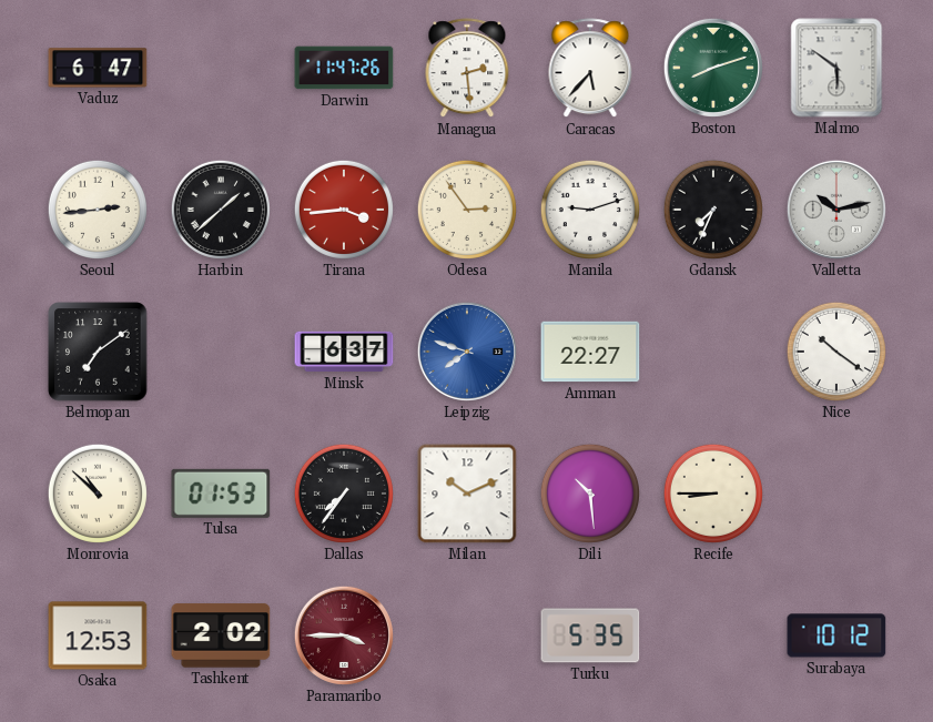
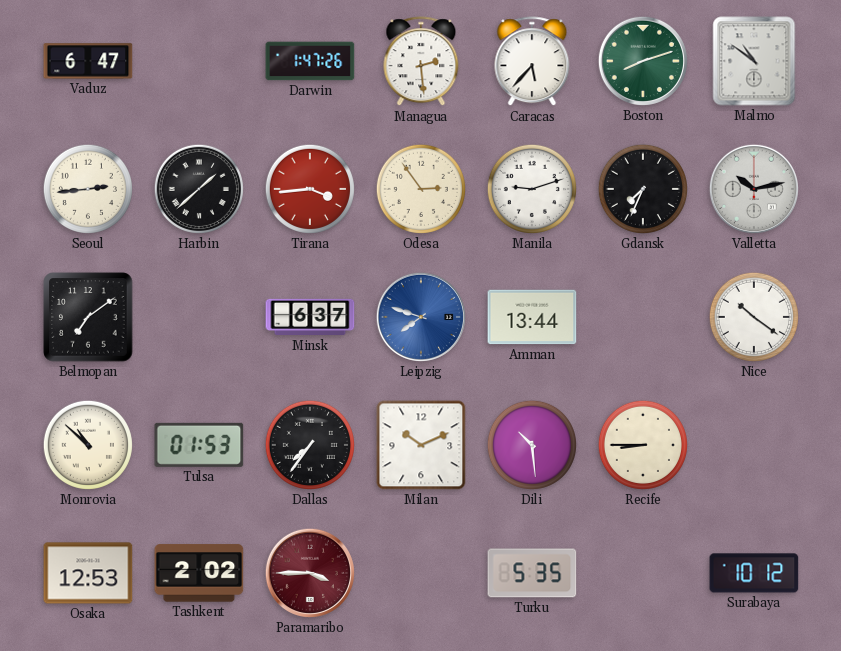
Darwin: 11:47 -> 1:47 (310, 61)
Malmo: 5:51 -> 10:51 (754, 61)
Amman: 22:27 -> 13:44 (532, 317)
